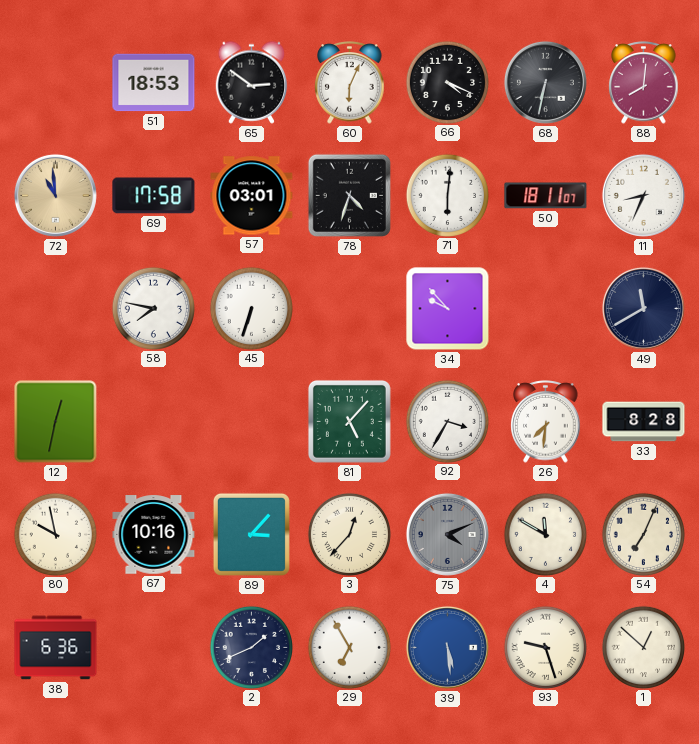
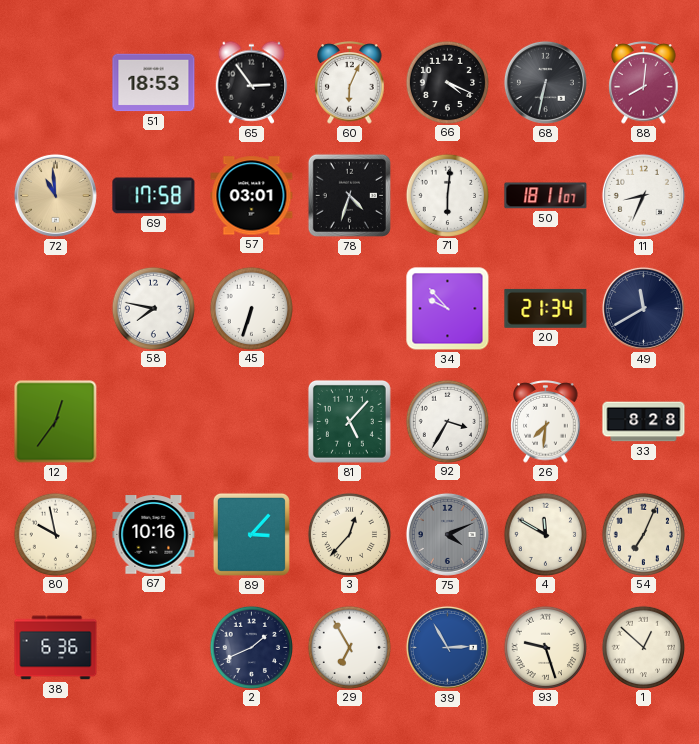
65: 2:51 -> 2:54 (252, 82)
20: none -> 21:34 (546, 308)
12: 12:32 -> 12:36 (56, 422)
39: 5:29 -> 2:55 (447, 647)
